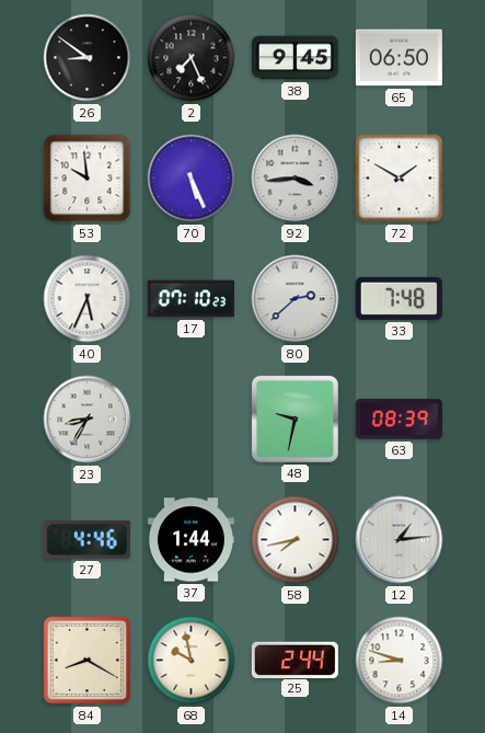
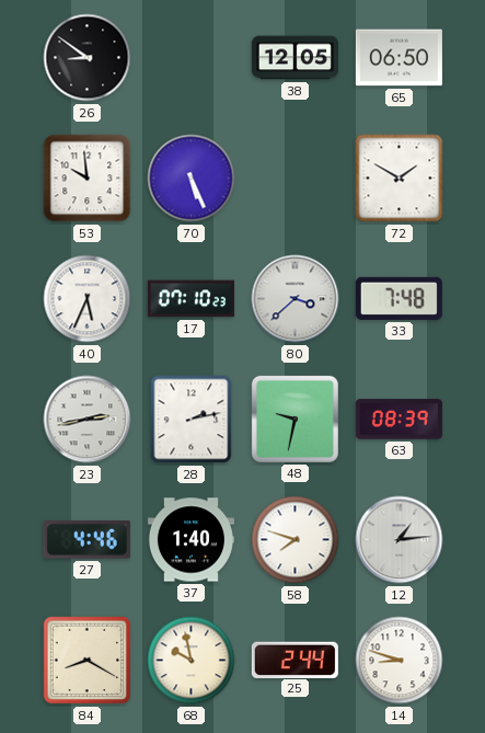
2: 7:26 -> none (192, 58)
38: 9:45 -> 12:05 (295, 58)
92: 3:44 -> none (296, 179)
80: 2:38 -> 3:38 (296, 299)
23: 8:35 -> 2:43 (88, 420)
28: none -> 2:13 (192, 420)
37: 1:44 -> 1:40 (190, 540)
58: 7:43 -> 7:48 (296, 540)
